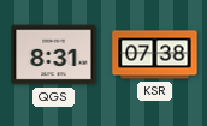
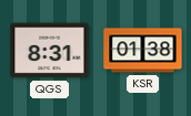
KSR: 07:38 -> 01:38 (143, 51)
